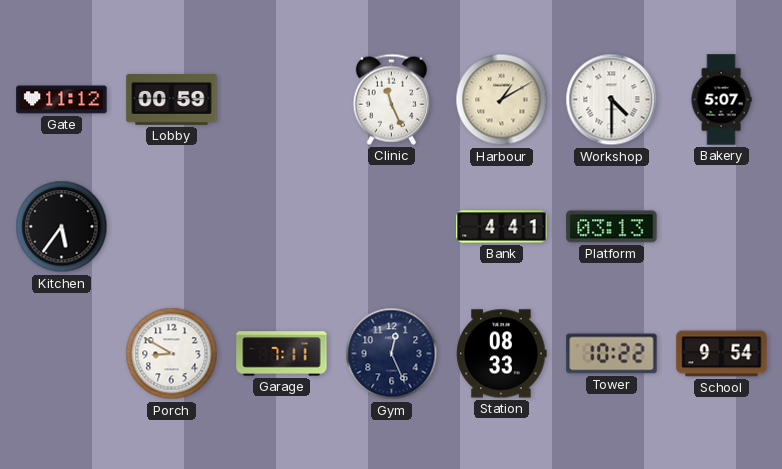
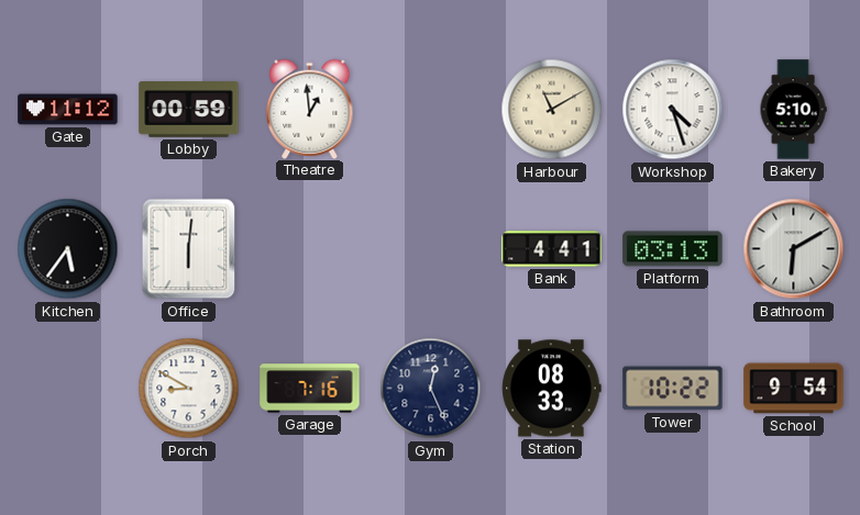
Theatre: none -> 12:59 (310, 109)
Clinic: 11:26 -> none (391, 99)
Harbour: 1:10 -> 11:10 (552, 110)
Workshop: 4:30 -> 4:27 (673, 110)
Bakery: 5:07 -> 5:10 (793, 110)
Office: none -> 6:01 (189, 249)
Bathroom: none -> 6:10 (794, 249)
Garage: 7:11 -> 7:16 (310, 389)
